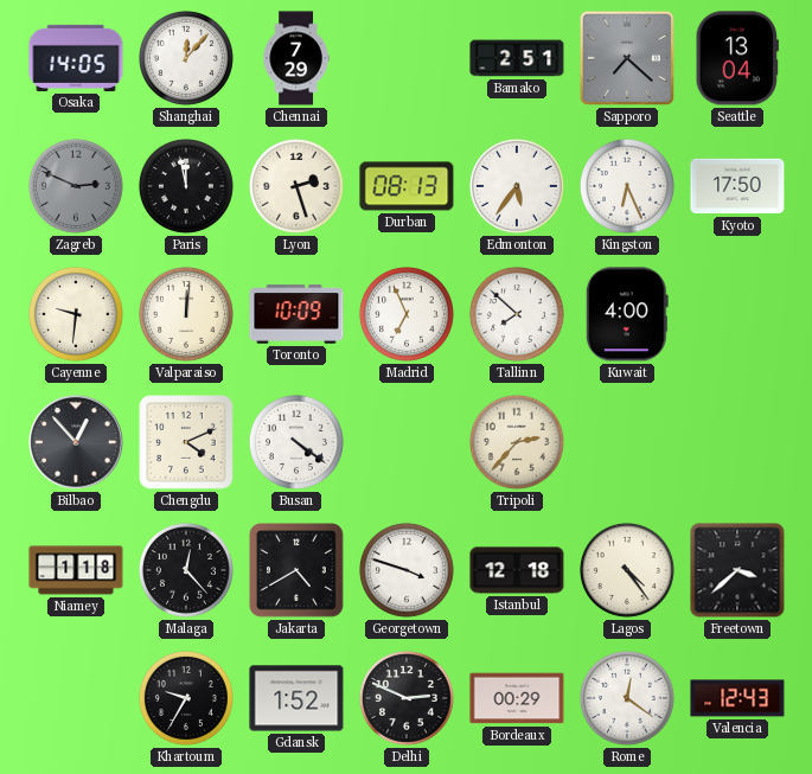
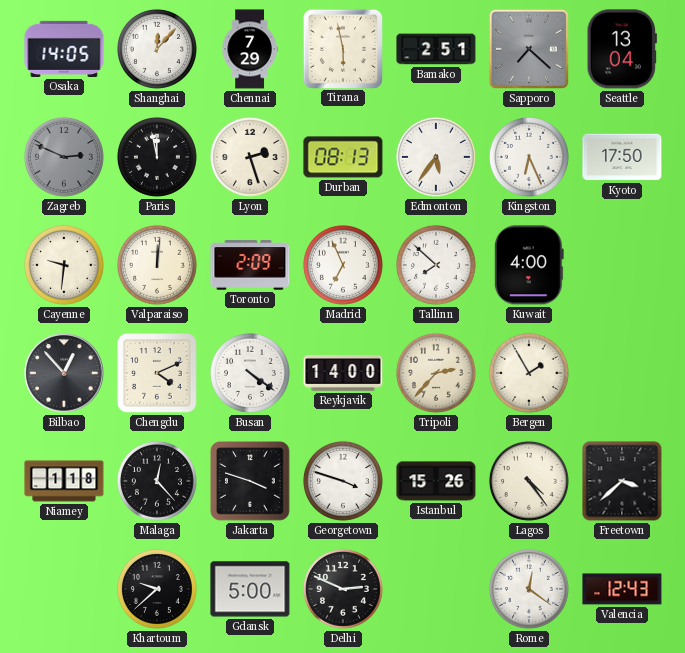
Tirana: none -> 5:58 (342, 48)
Toronto: 10:09 -> 2:09 (250, 265)
Reykjavik: none -> 14:00 (343, 373)
Bergen: none -> 1:55 (529, 373)
Jakarta: 4:40 -> 3:48 (251, 482)
Istanbul: 12:18 -> 15:26 (436, 481)
Khartoum: 9:35 -> 9:38 (157, 589)
Gdansk: 1:52 -> 5:00 (250, 589)
Bordeaux: 00:29 -> none (517, 698)
